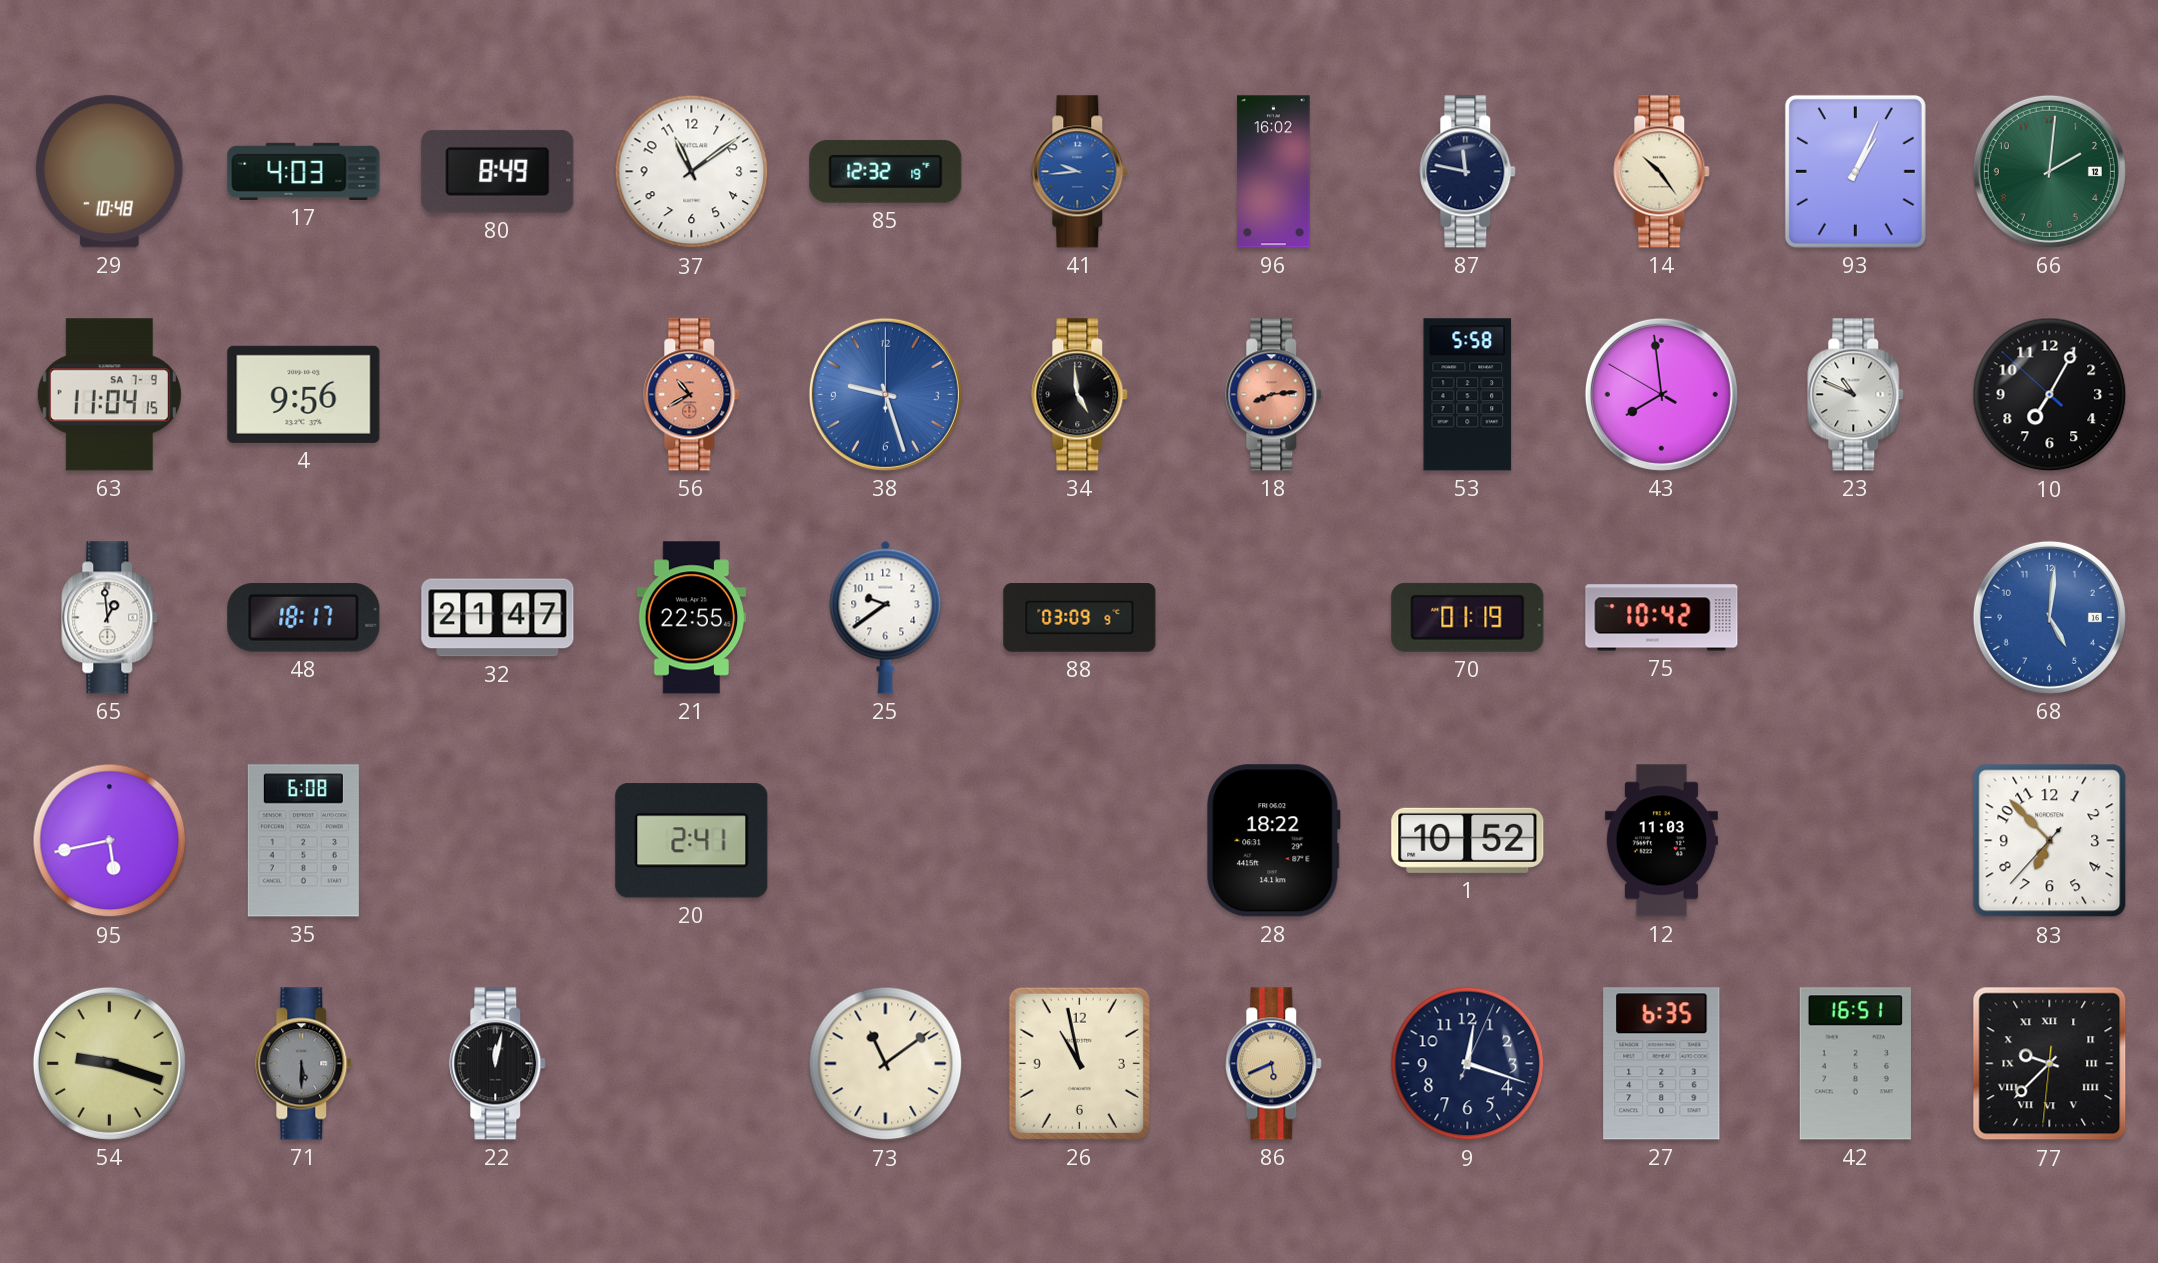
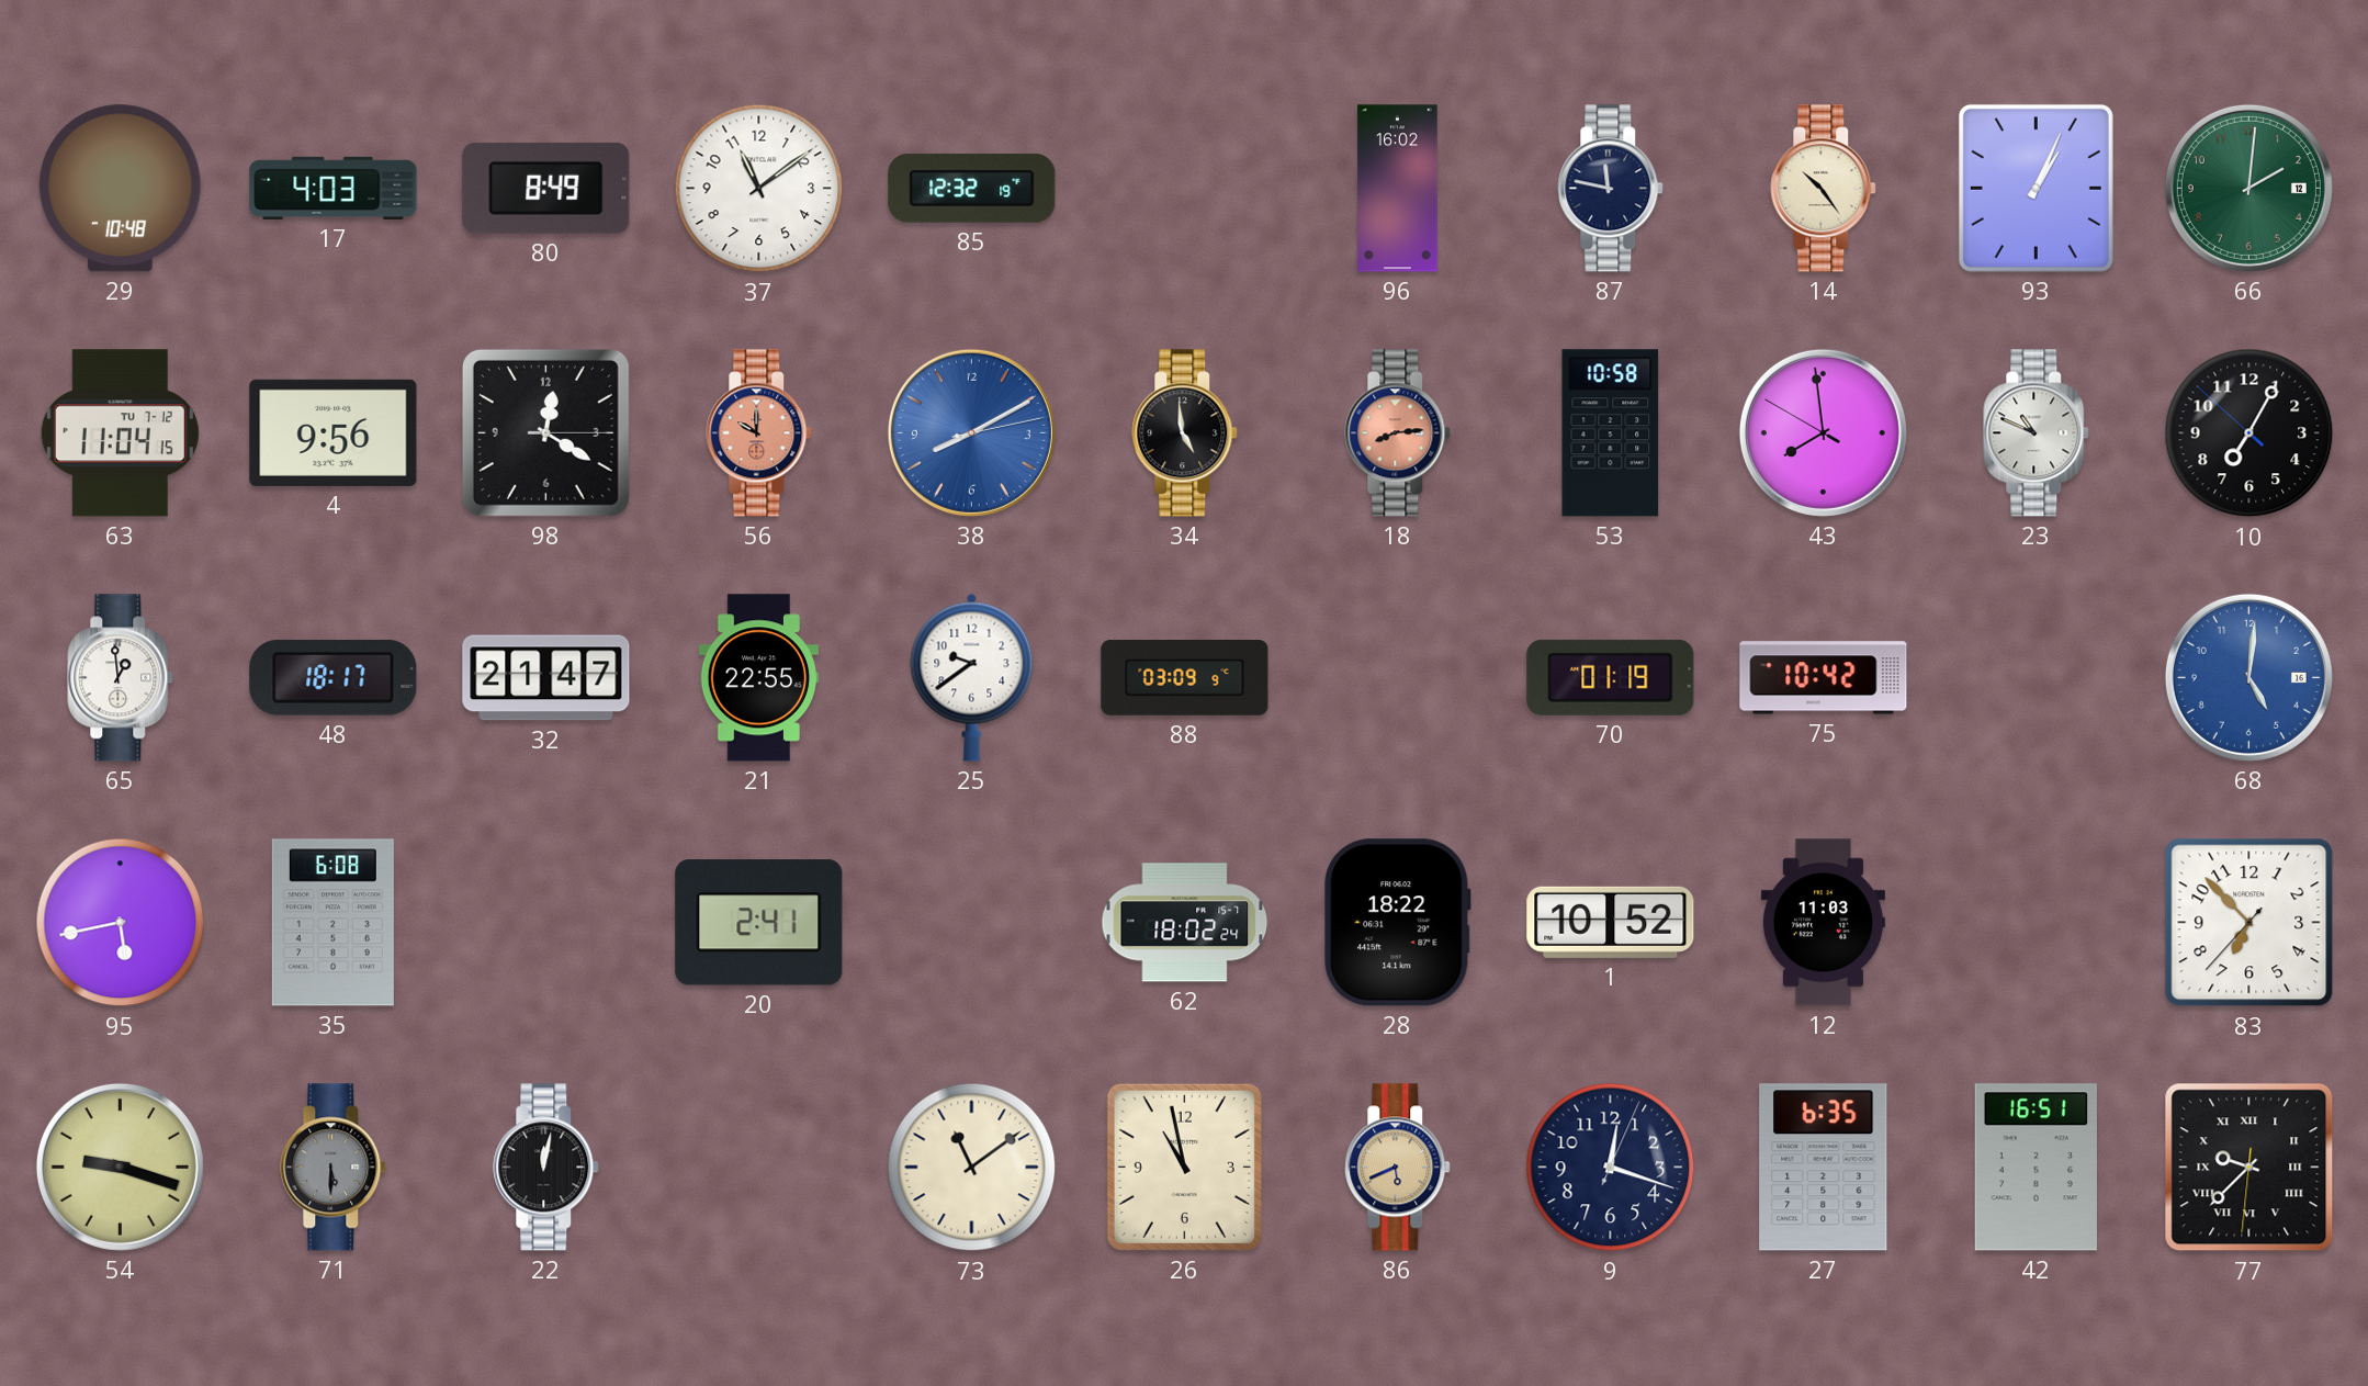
41: 9:44 -> none (1080, 172)
63 date: SA 7-9 -> TU 7-12 (120, 433)
98: none -> 12:20 (545, 432)
56: 10:40 -> 10:00 (759, 433)
38: 9:27 -> 8:10 (971, 432)
53: 5:58 -> 10:58 (1611, 433)
62: none -> 18:02 (1185, 923)
